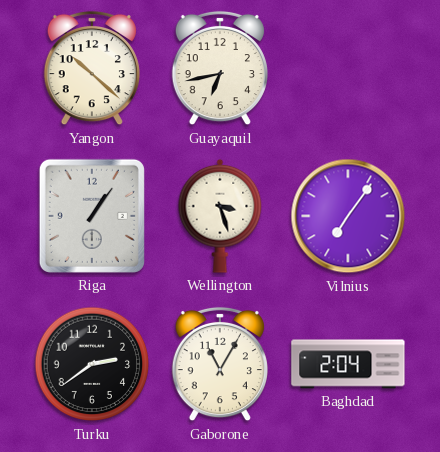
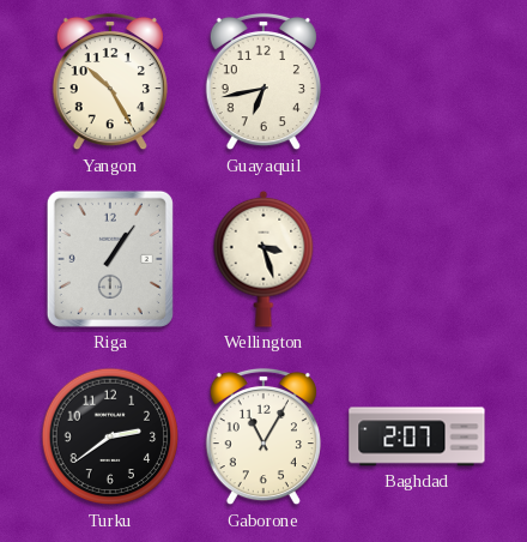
Yangon: 10:22 -> 10:25 (110, 82)
Vilnius: 7:06 -> none (348, 216)
Baghdad: 2:04 -> 2:07 (417, 436)
